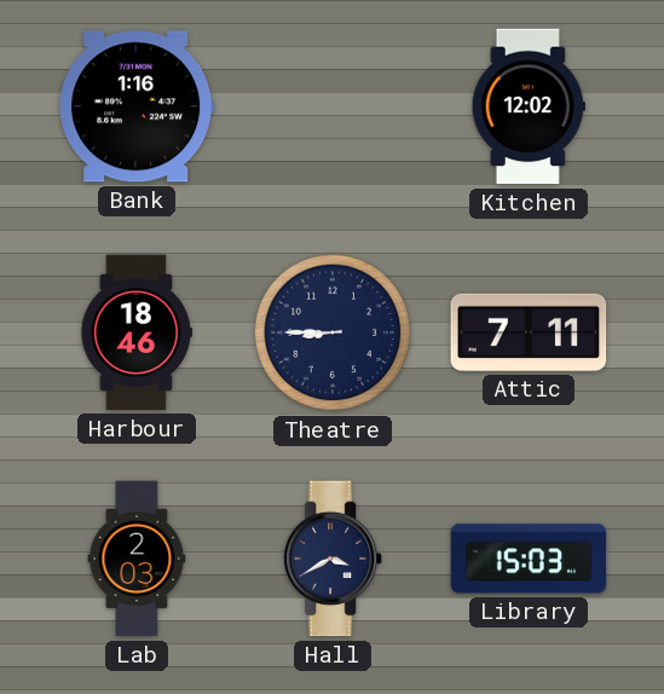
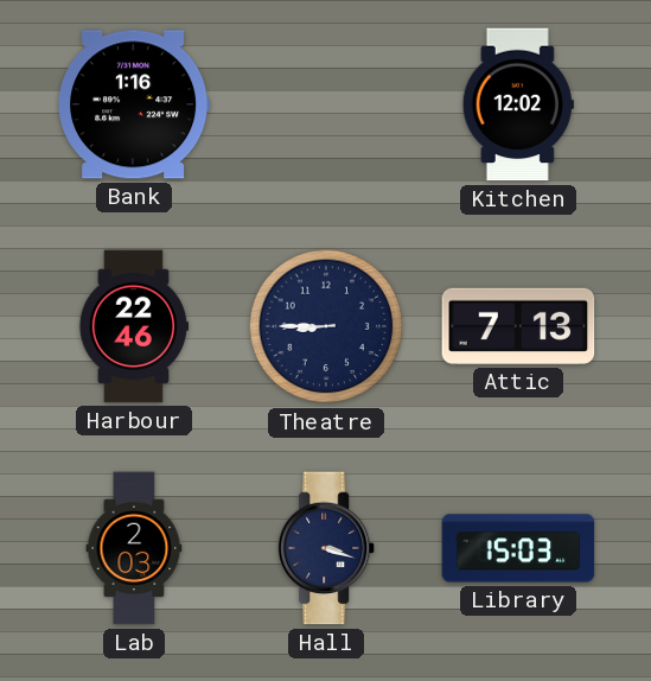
Harbour: 18:46 -> 22:46 (134, 326)
Attic: 7:11 -> 7:13 (518, 326)
Hall: 3:40 -> 3:18 (326, 548)
